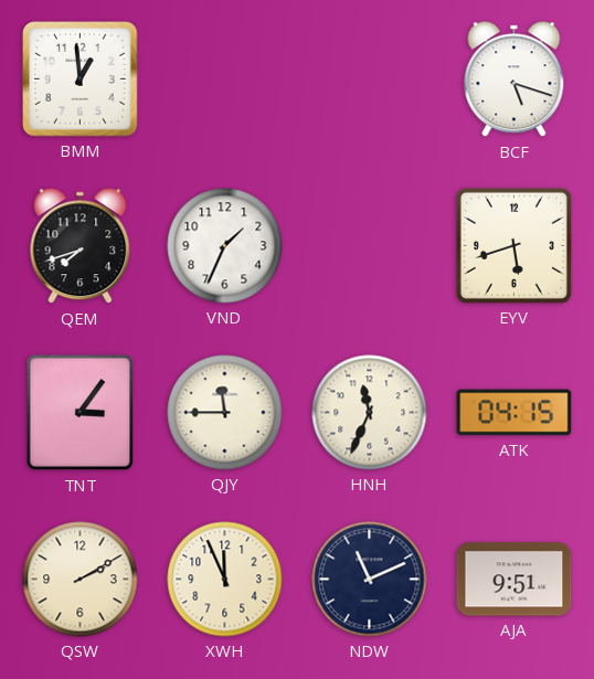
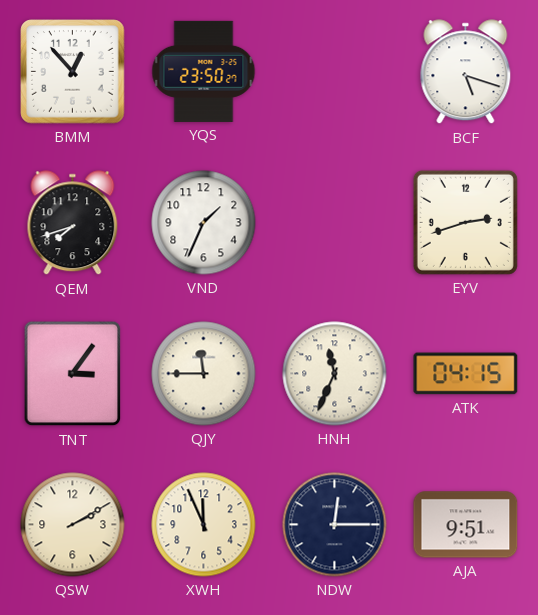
BMM: 12:59 -> 12:53 (73, 72)
YQS: none -> 23:50 (204, 71)
EYV: 5:42 -> 2:42 (465, 222)
NDW: 11:11 -> 12:15 (335, 525)
